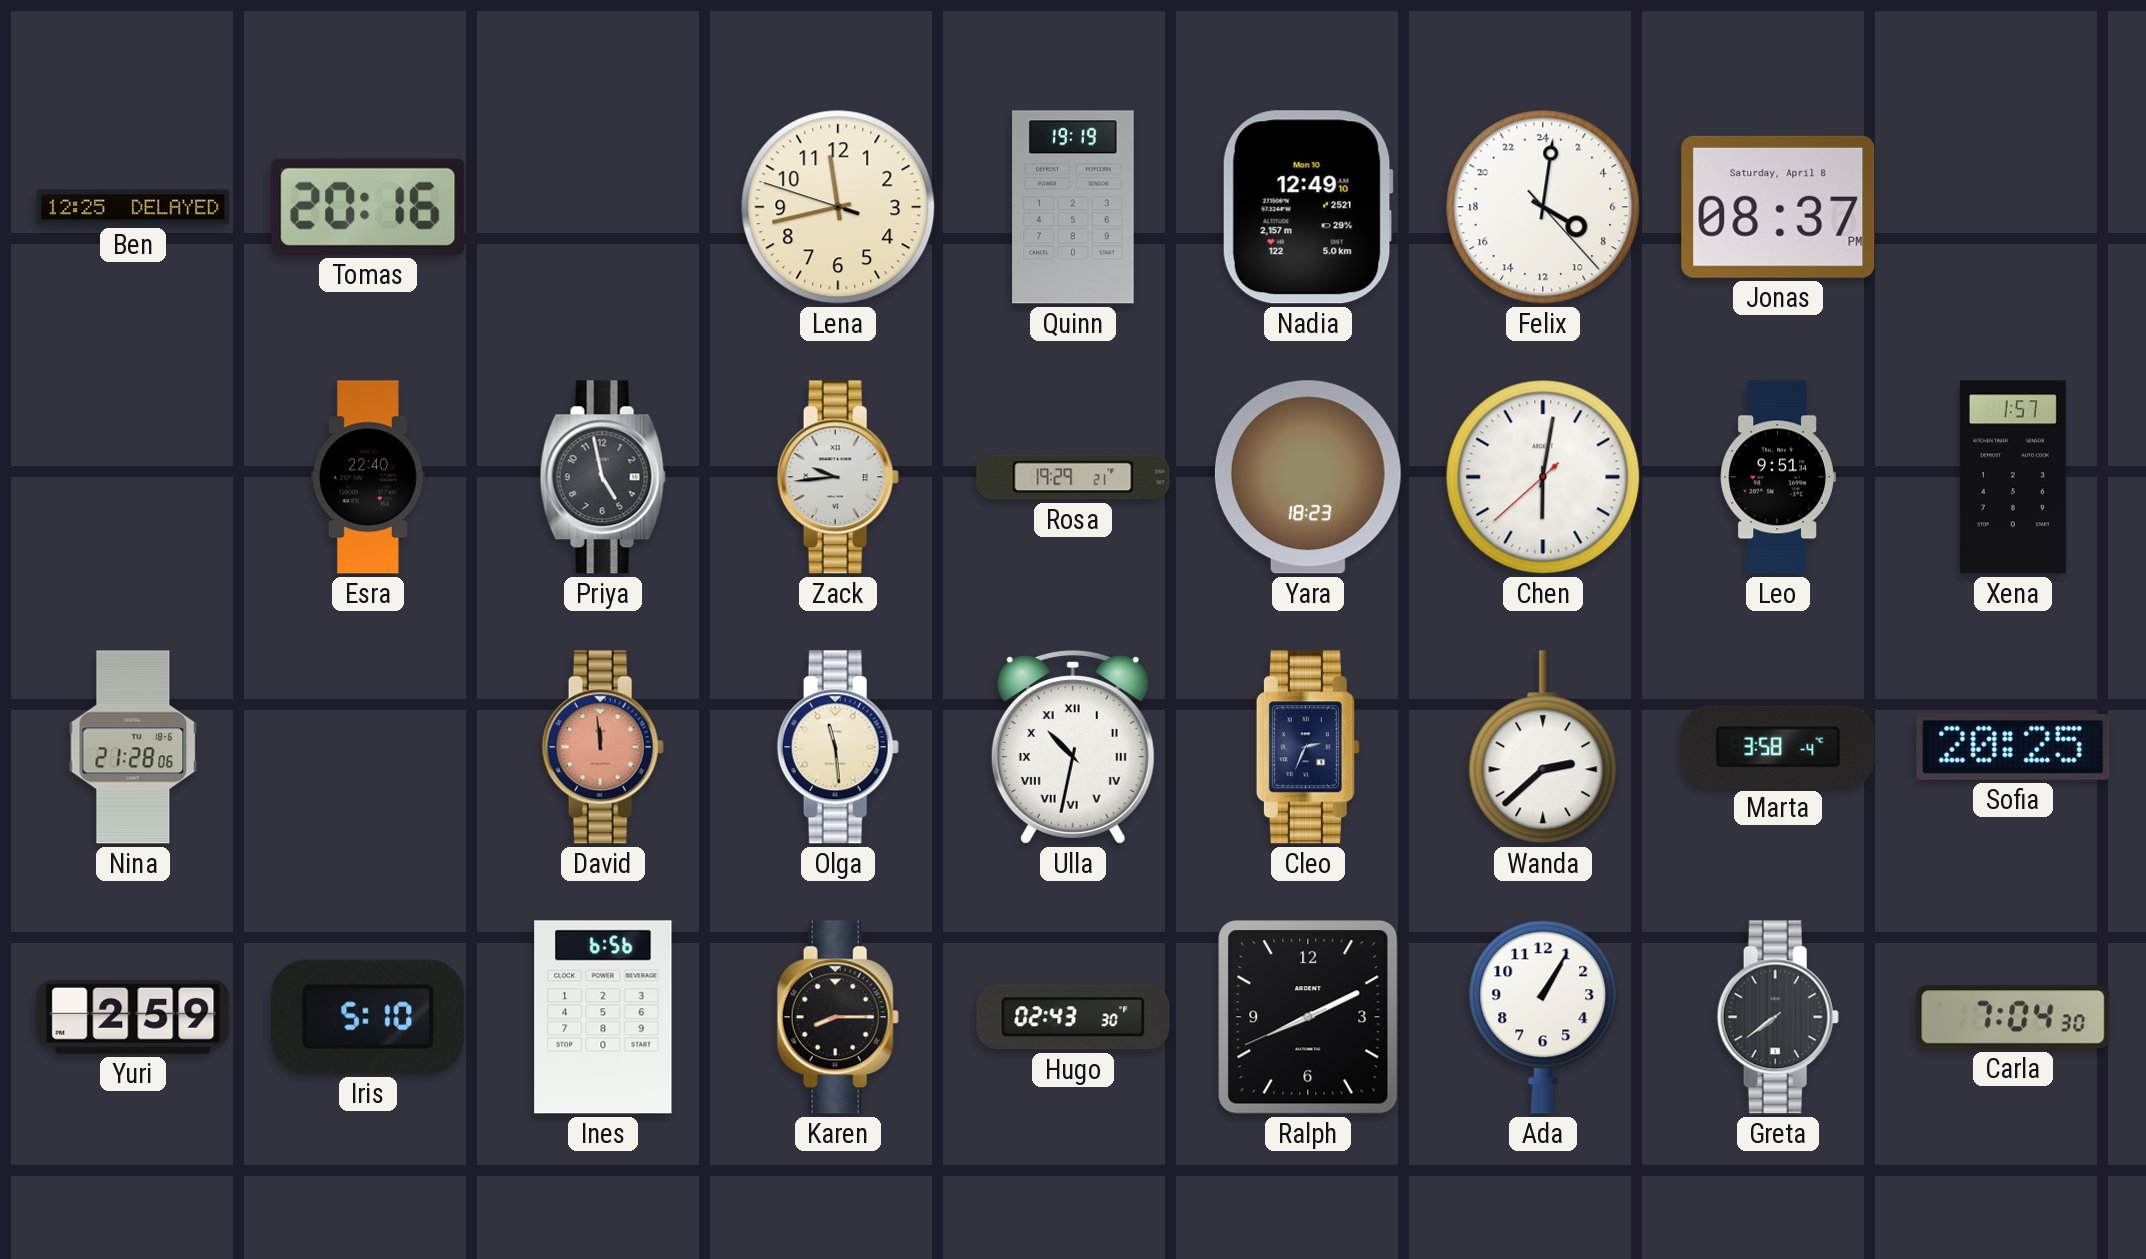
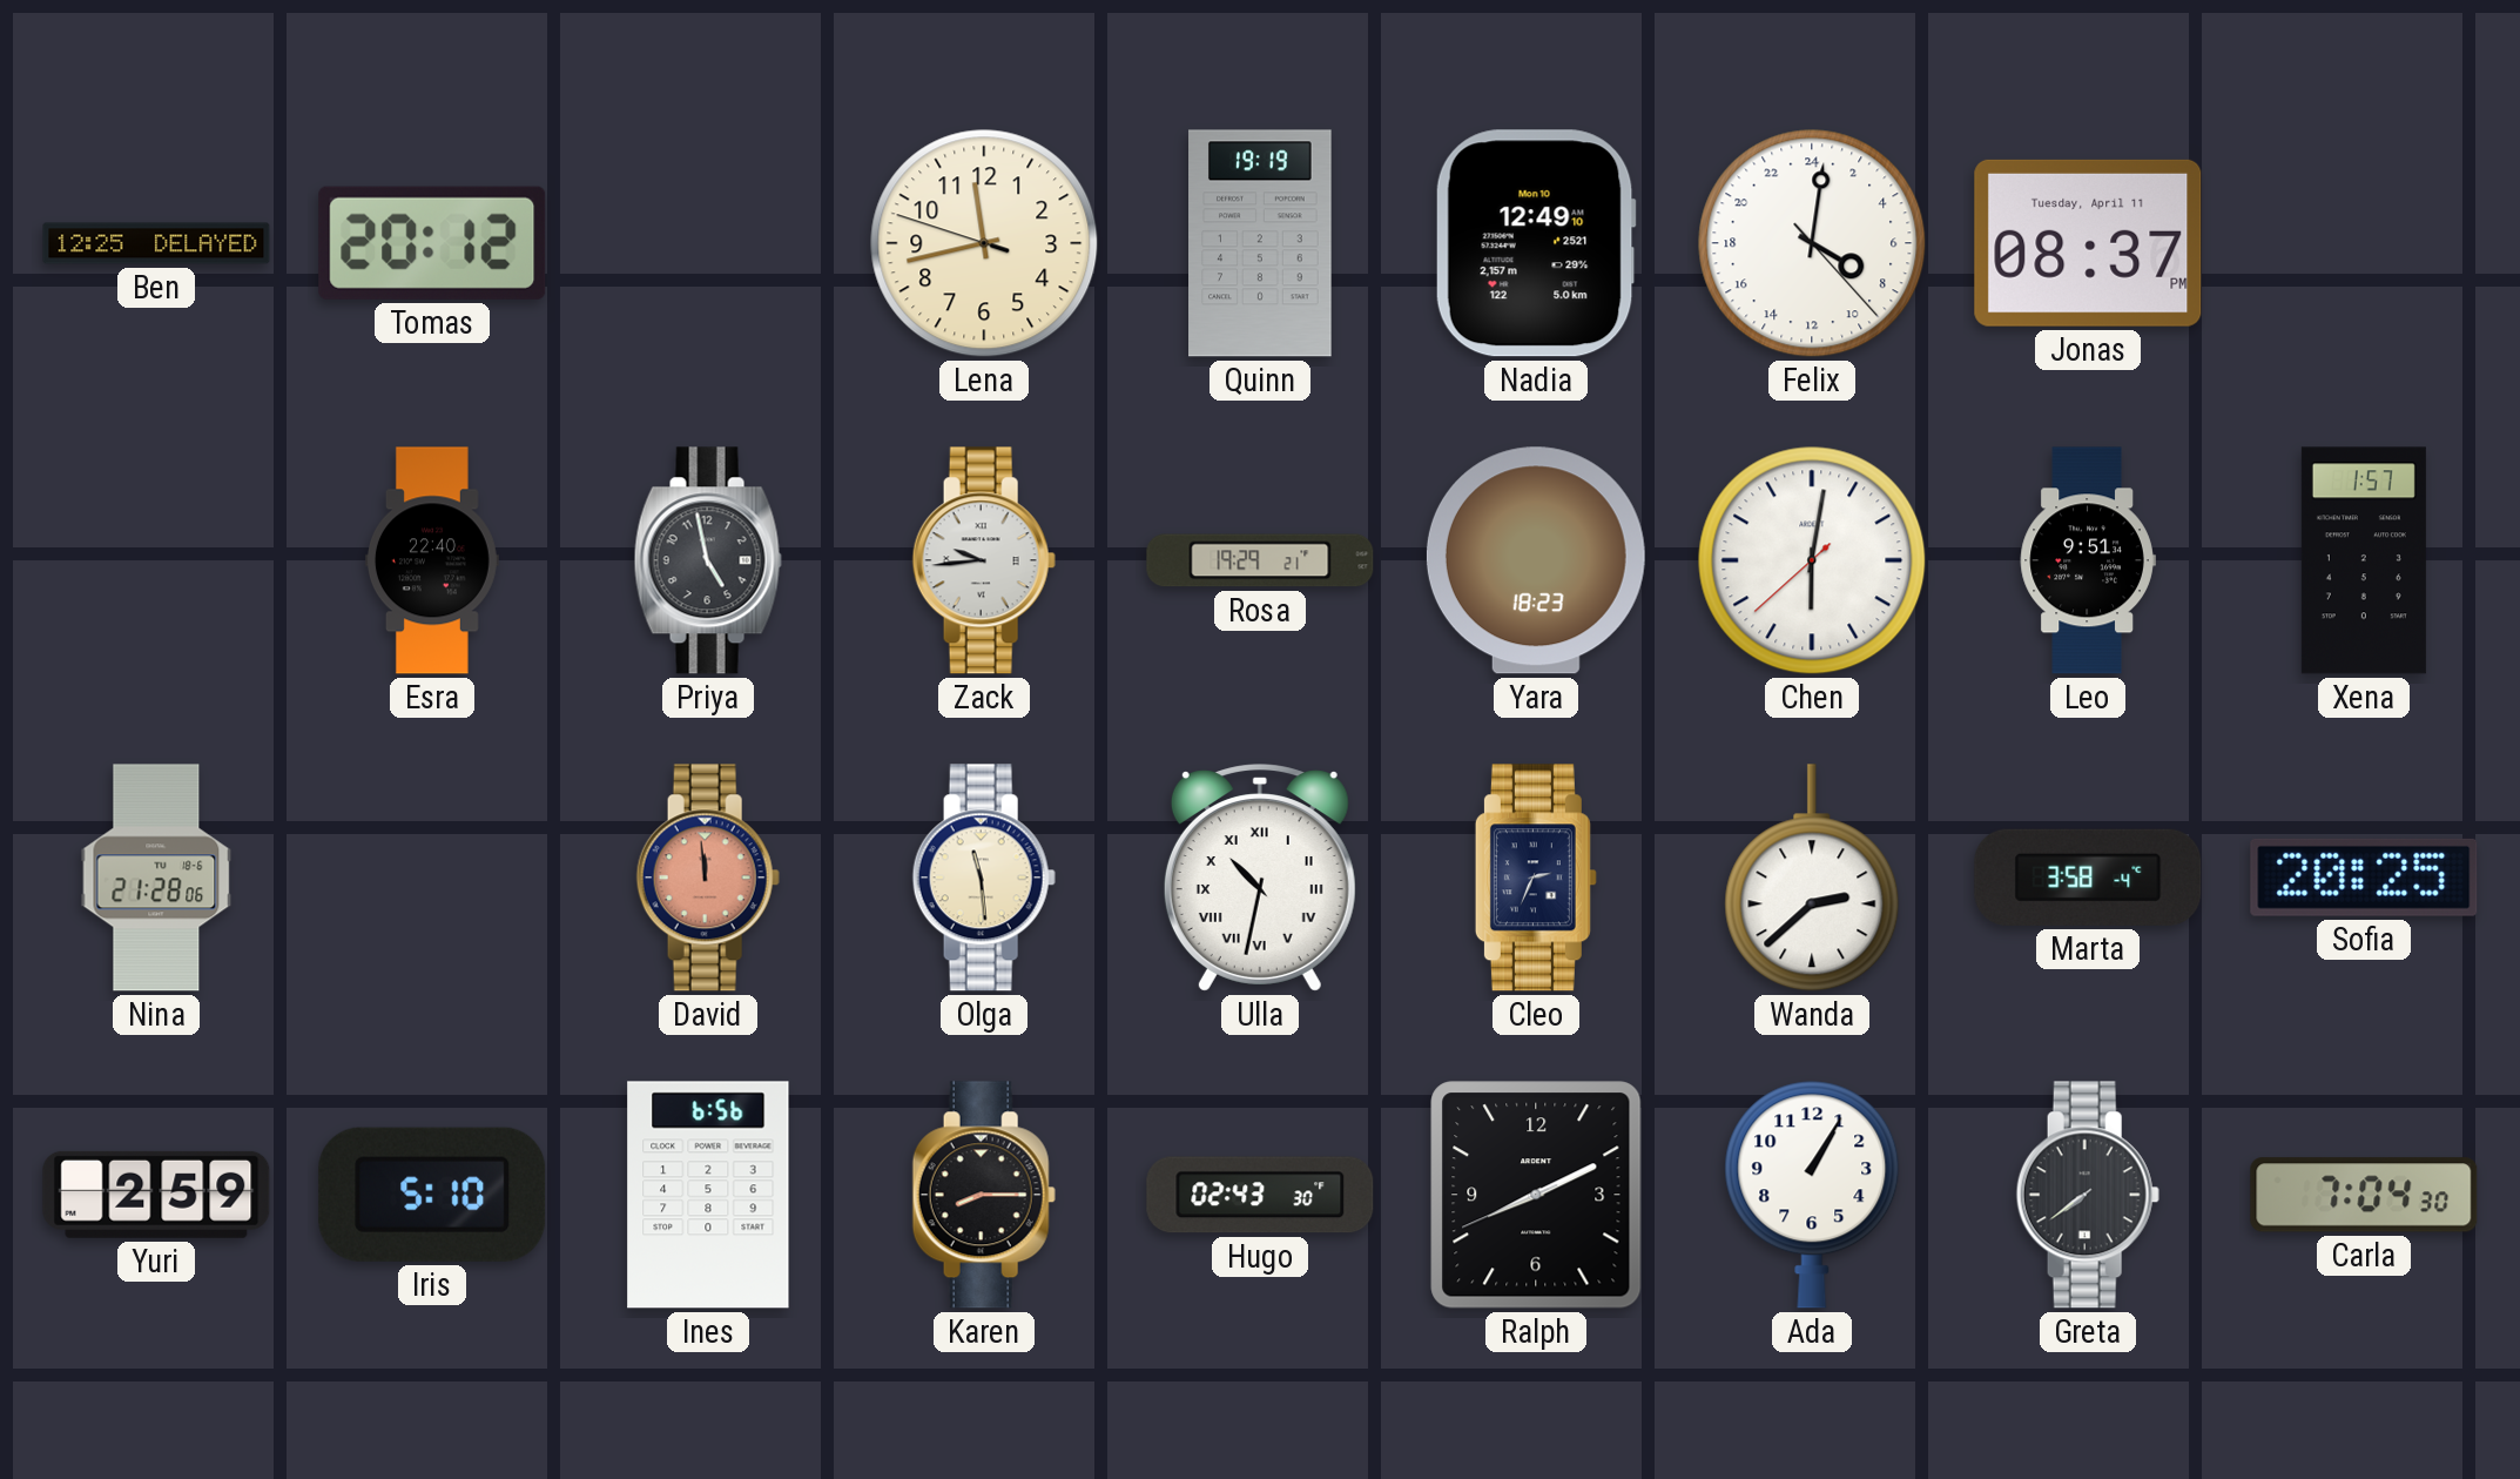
Tomas: 20:16 -> 20:12 (432, 243)
Jonas date: Saturday, April 8 -> Tuesday, April 11 (2088, 243)
